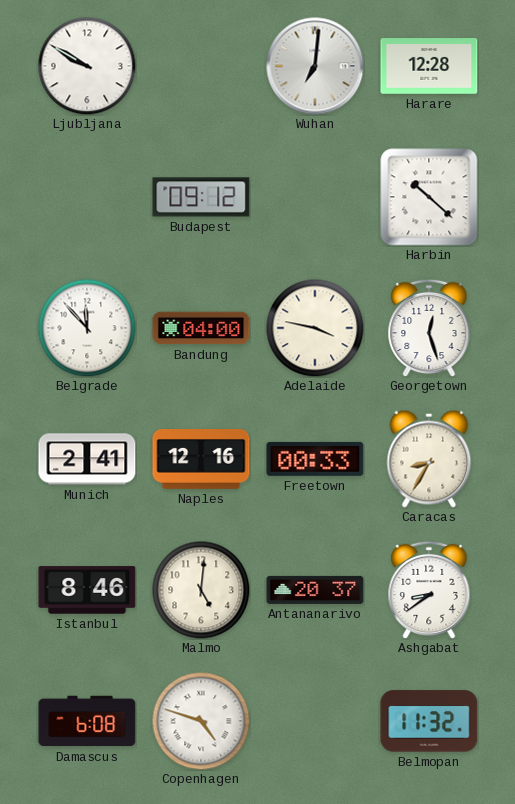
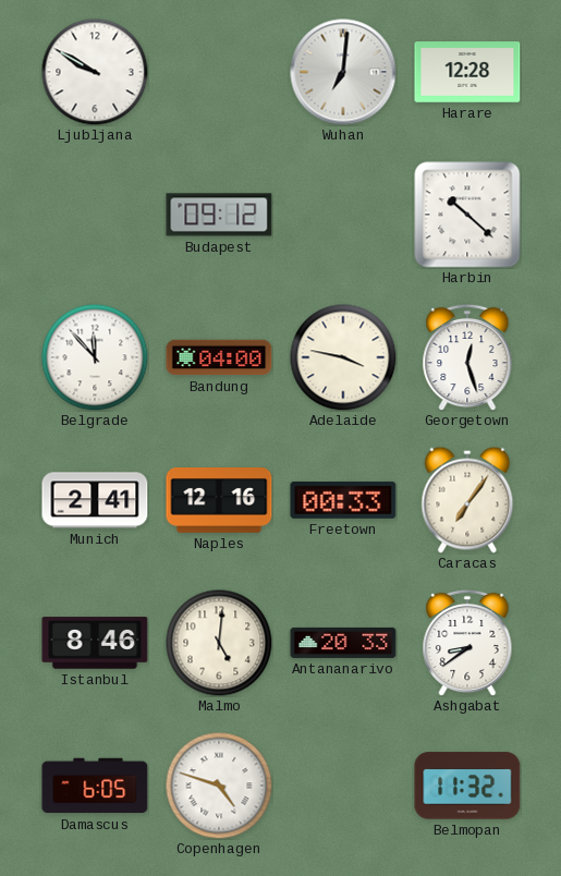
Caracas: 8:35 -> 7:06 (467, 500)
Antananarivo: 20:37 -> 20:33 (343, 643)
Damascus: 6:08 -> 6:05 (95, 786)
